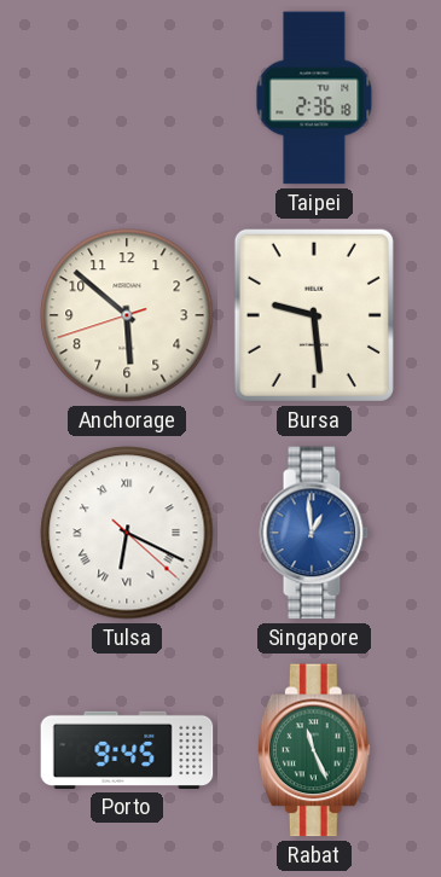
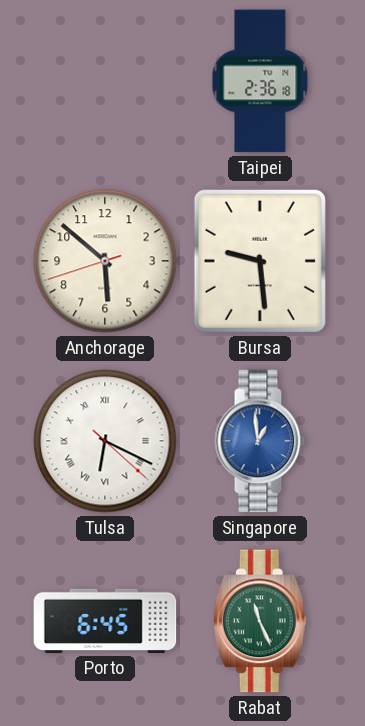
Porto: 9:45 -> 6:45 (105, 621)
